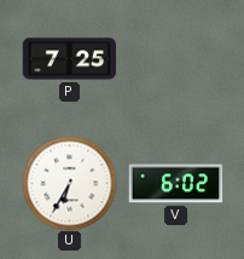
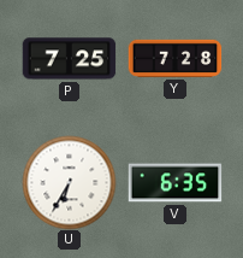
Y: none -> 7:28 (174, 58)
V: 6:02 -> 6:35 (174, 183)
